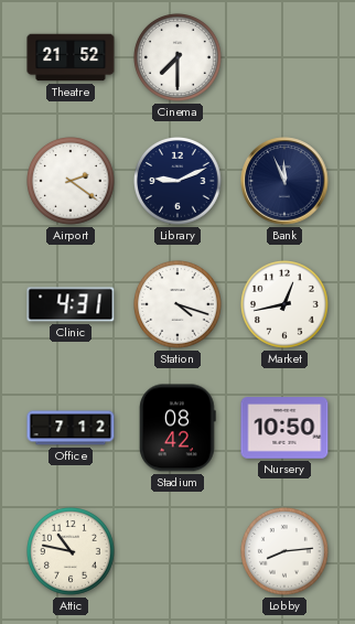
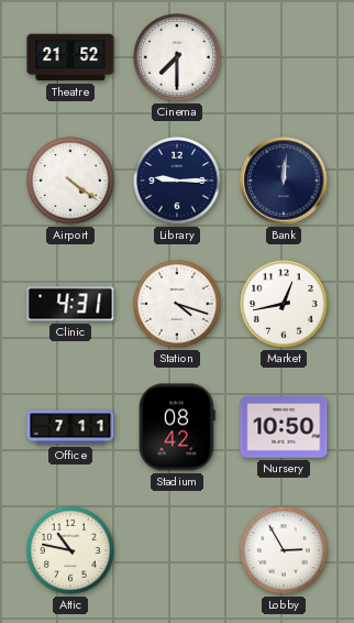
Airport: 2:21 -> 4:21 (71, 182)
Library: 9:11 -> 9:15 (178, 182)
Bank: 11:56 -> 12:01 (284, 181)
Office: 7:12 -> 7:11 (70, 427)
Lobby: 8:14 -> 2:55 (285, 551)
